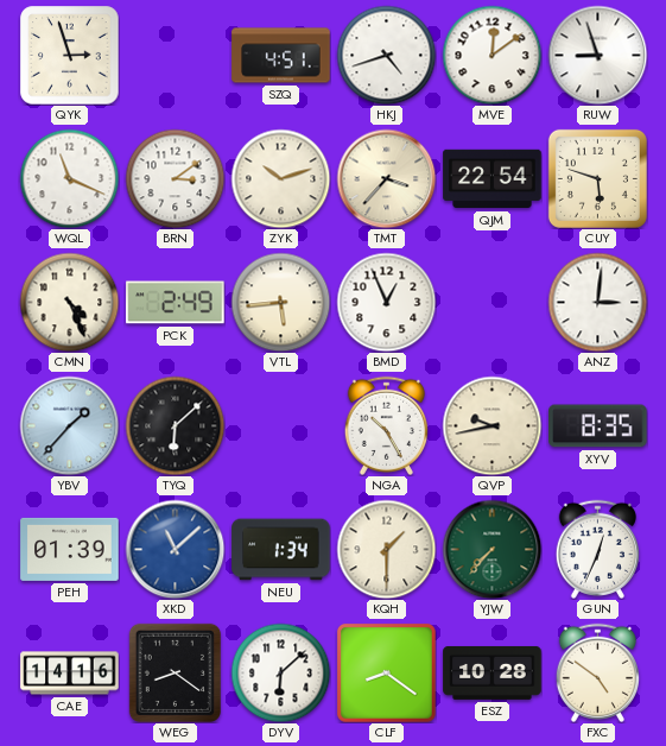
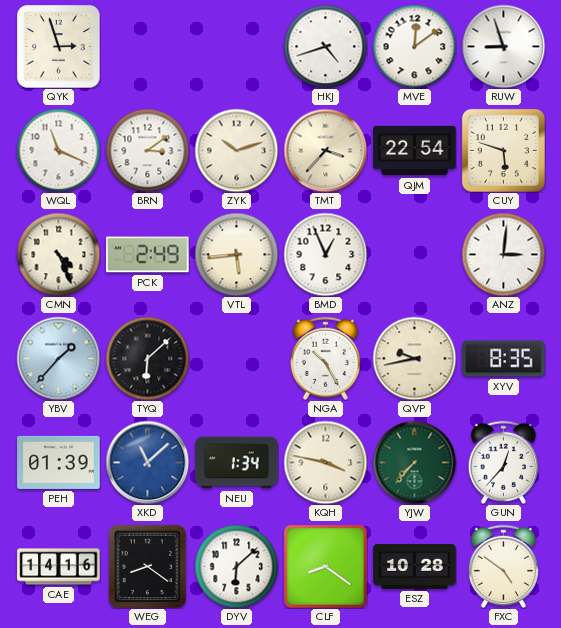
SZQ: 4:51 -> none (281, 56)
KQH: 1:30 -> 3:47 (325, 462)
GUN: 12:34 -> 12:37 (503, 462)
